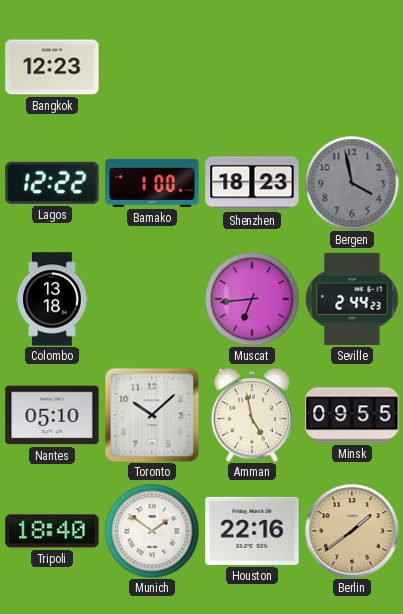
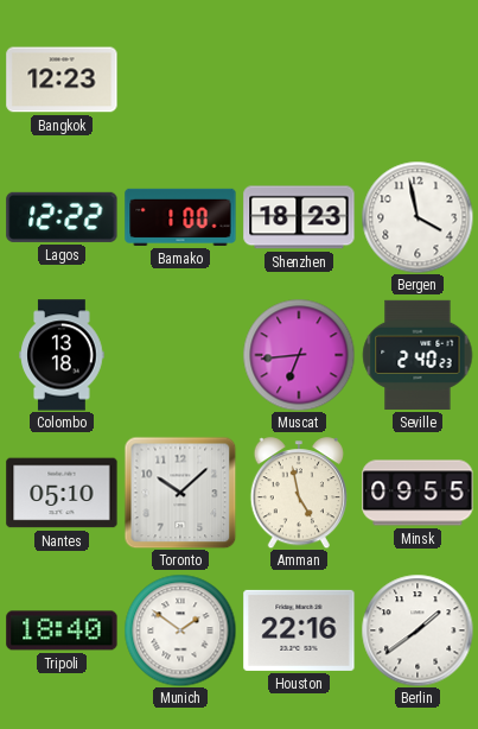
Bergen dial: grey -> white (418, 217)
Seville: 2:44 -> 2:40 (418, 355)
Berlin dial: champagne -> white (418, 630)
